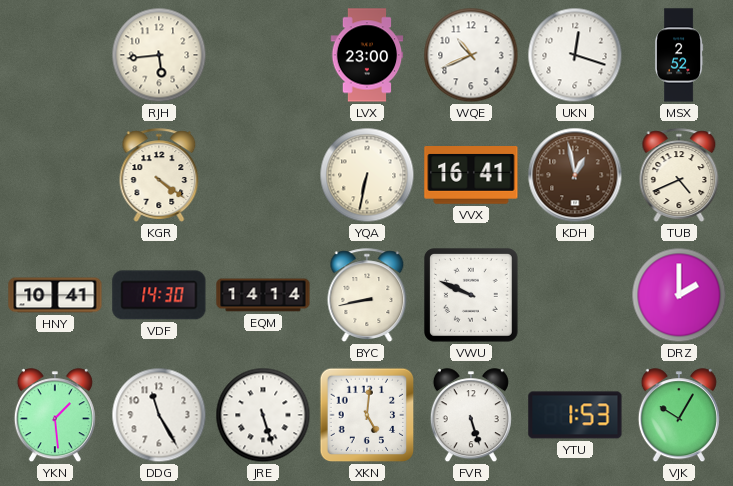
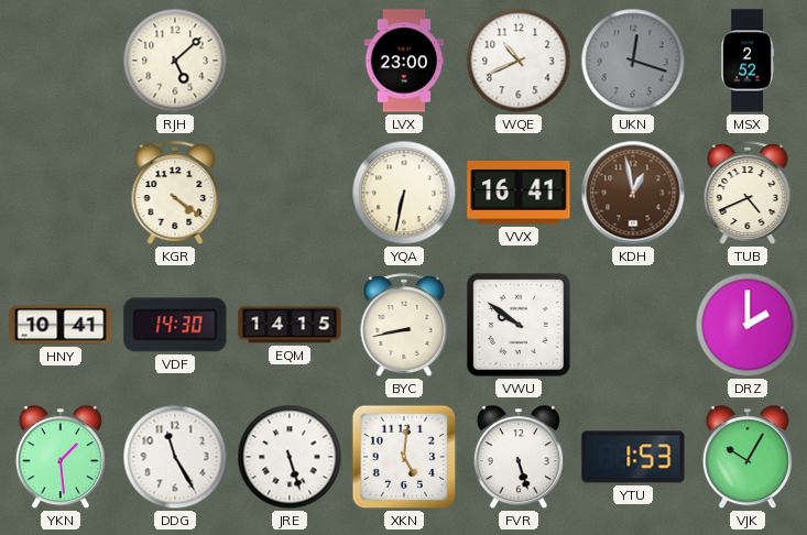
RJH: 5:44 -> 5:08 (175, 61)
UKN dial: white -> grey (633, 61)
EQM: 14:14 -> 14:15 (290, 325)
VWU: 9:49 -> 9:51 (520, 326)
